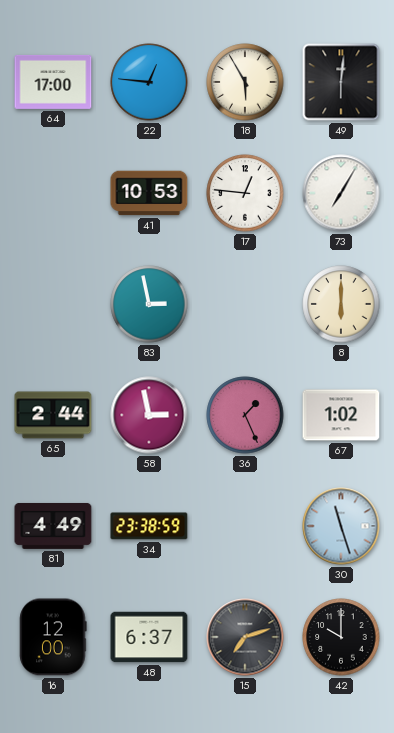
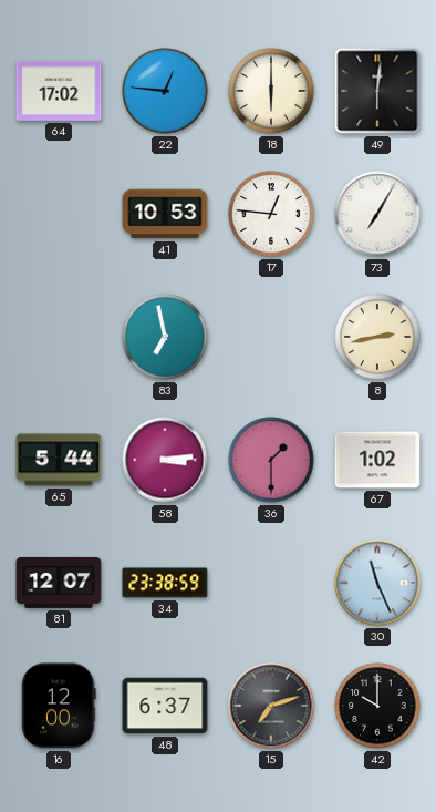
64: 17:00 -> 17:02 (59, 91)
18: 5:55 -> 6:00 (271, 91)
83: 2:58 -> 6:58 (165, 337)
8: 6:00 -> 2:43 (377, 337)
65: 2:44 -> 5:44 (59, 460)
58: 2:58 -> 3:14 (165, 460)
36: 1:26 -> 1:30 (271, 460)
81: 4:49 -> 12:07 (59, 583)
30: 11:27 -> 11:26 (377, 583)
